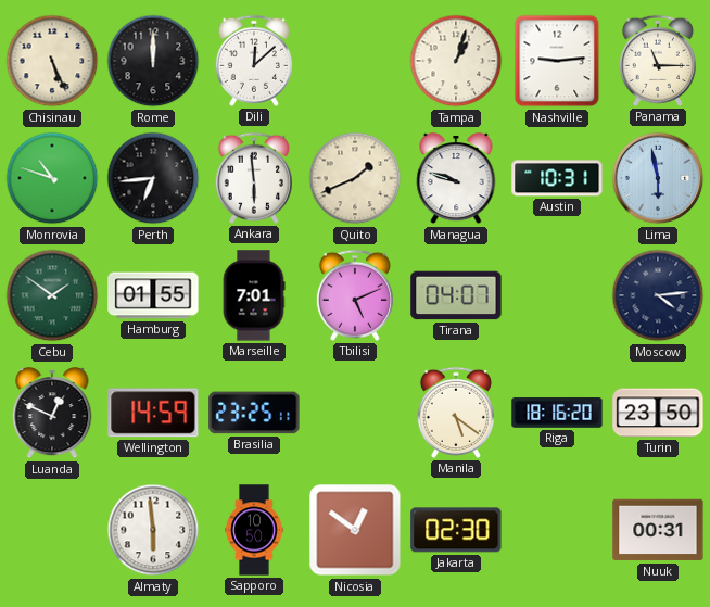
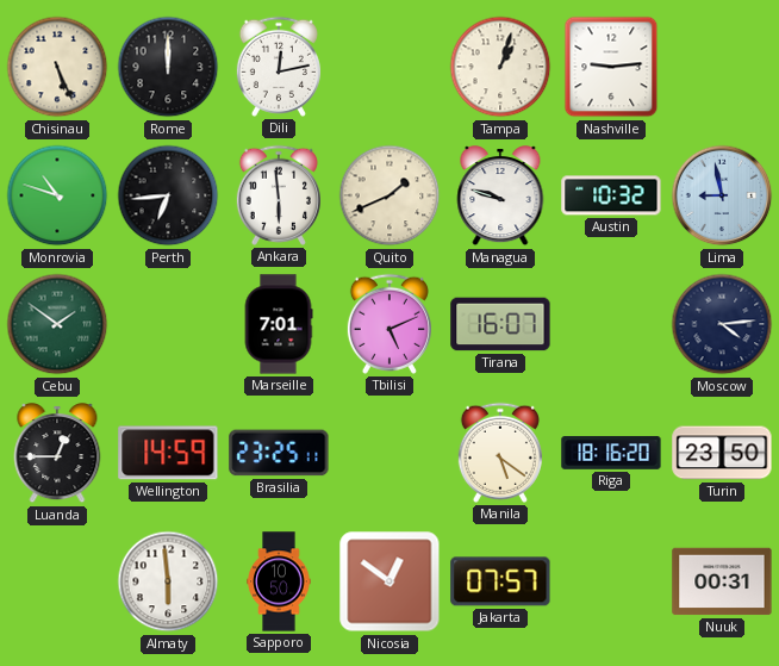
Dili: 12:08 -> 12:13 (279, 67)
Panama: 11:15 -> none (658, 61)
Austin: 10:31 -> 10:32 (611, 195)
Lima: 5:58 -> 8:58 (722, 195)
Hamburg: 01:55 -> none (153, 295)
Tirana: 04:07 -> 16:07 (500, 324)
Luanda: 12:49 -> 12:45 (57, 454)
Jakarta: 02:30 -> 07:57 (500, 581)
